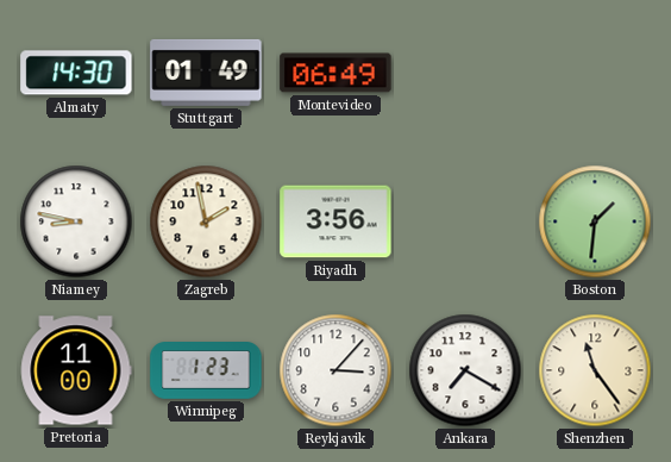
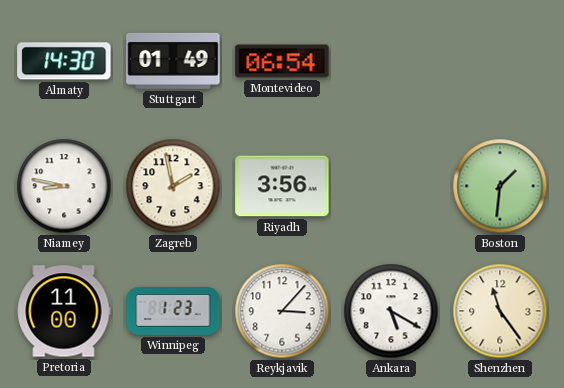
Montevideo: 06:49 -> 06:54 (282, 61)
Ankara: 7:20 -> 5:20 (391, 311)
